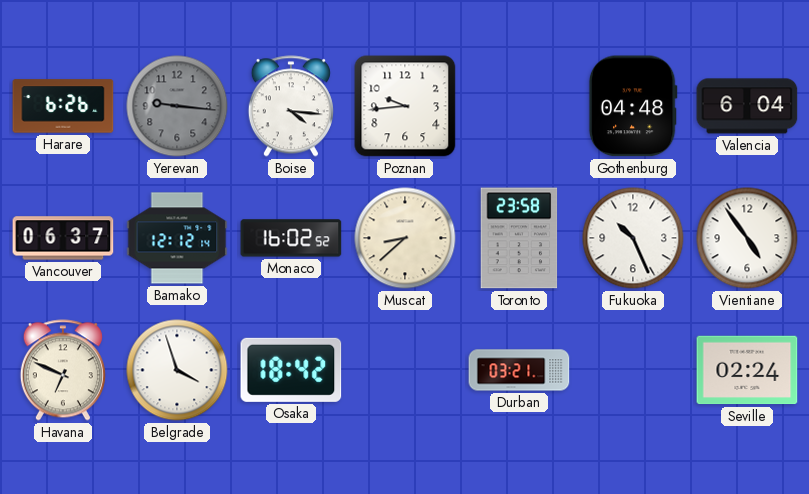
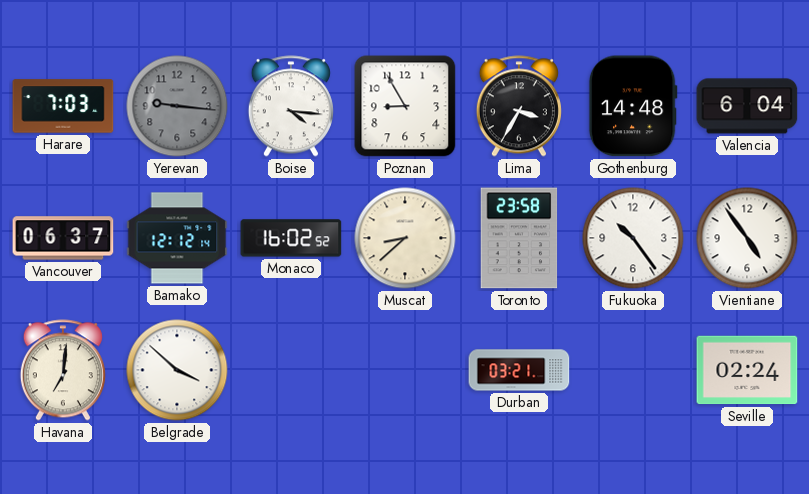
Harare: 6:26 -> 7:03 (63, 106)
Poznan: 9:44 -> 8:55 (405, 106)
Lima: none -> 3:35 (519, 106)
Gothenburg: 04:48 -> 14:48 (633, 106)
Fukuoka: 10:26 -> 10:24 (633, 238)
Havana: 6:49 -> 7:01 (63, 370)
Belgrade: 3:57 -> 3:52 (177, 370)
Osaka: 18:42 -> none (291, 370)
